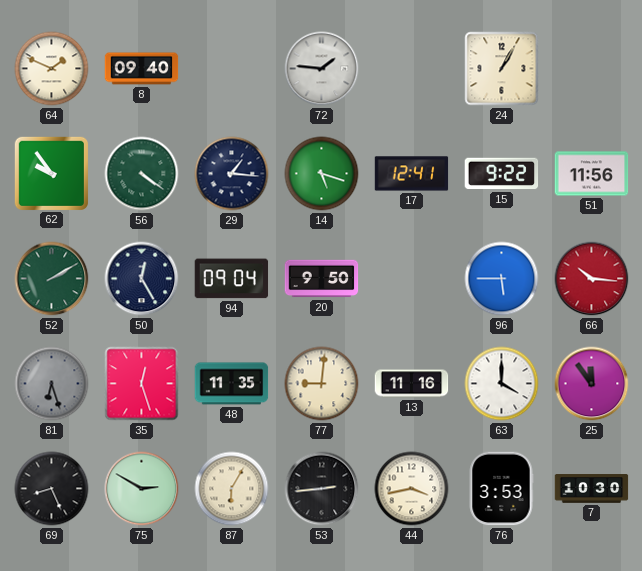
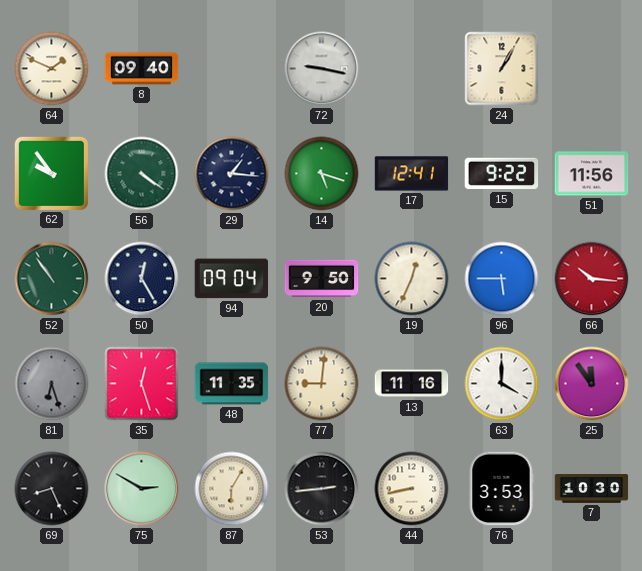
72: 1:46 -> 9:17 (322, 69)
52: 2:10 -> 10:54 (52, 279)
19: none -> 12:34 (412, 279)
44: 3:43 -> 8:43 (412, 489)
